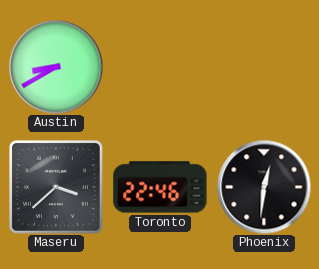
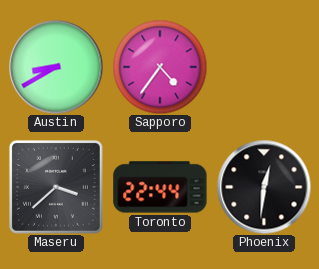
Sapporo: none -> 4:36 (160, 67)
Toronto: 22:46 -> 22:44 (160, 187)
